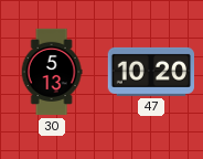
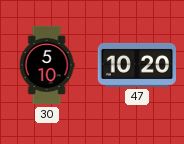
30: 5:13 -> 5:10 (47, 65)
